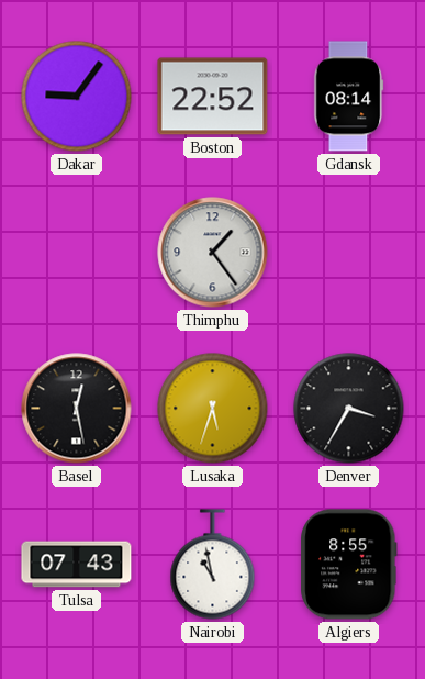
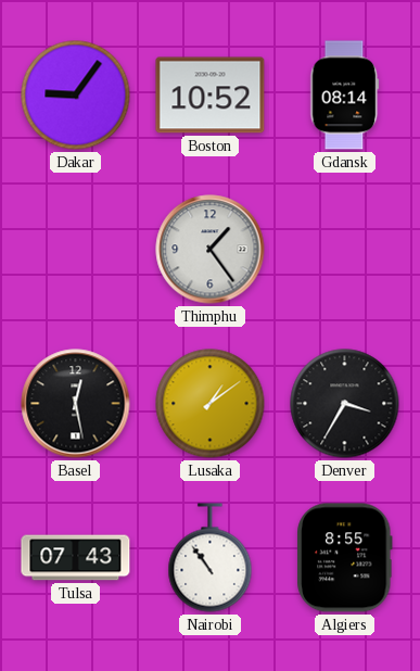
Boston: 22:52 -> 10:52 (211, 96)
Lusaka: 5:33 -> 1:09 (211, 404)
Nairobi: 10:58 -> 10:54 (211, 558)
